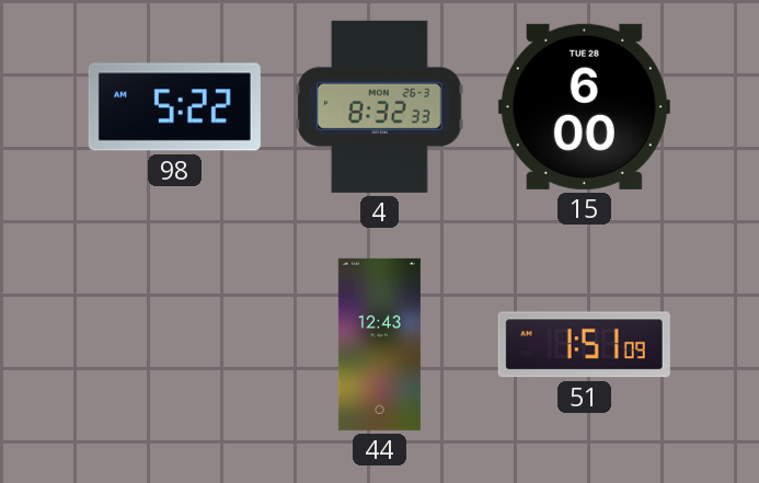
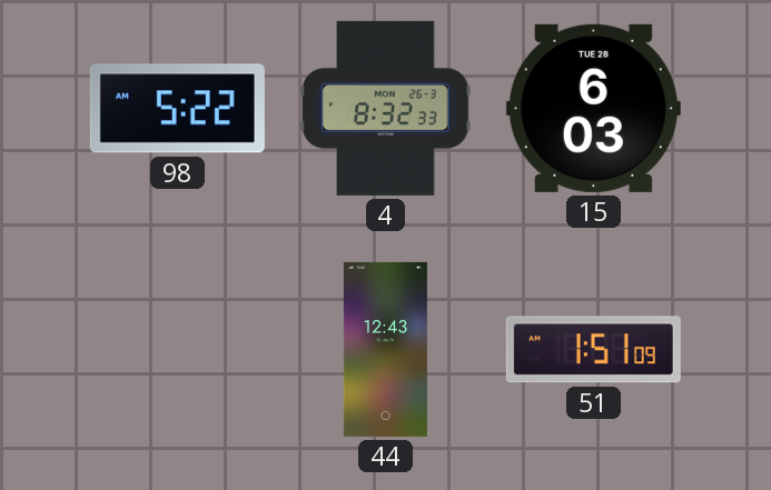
15: 6:00 -> 6:03 (593, 108)
